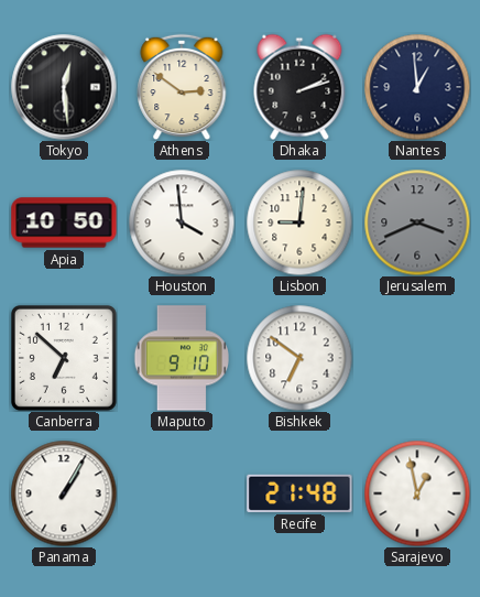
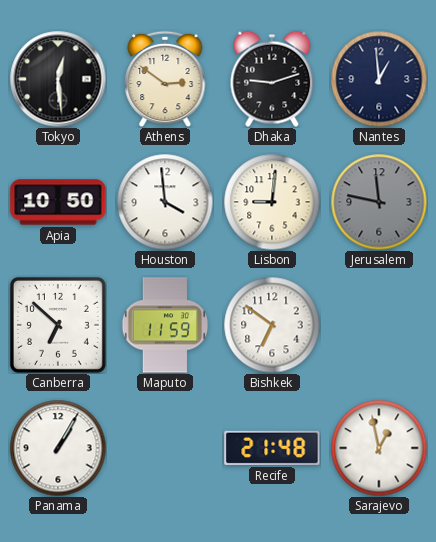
Dhaka: 2:12 -> 9:12 (272, 79)
Jerusalem: 3:41 -> 11:47 (379, 202)
Maputo: 9:10 -> 11:59 (164, 325)
